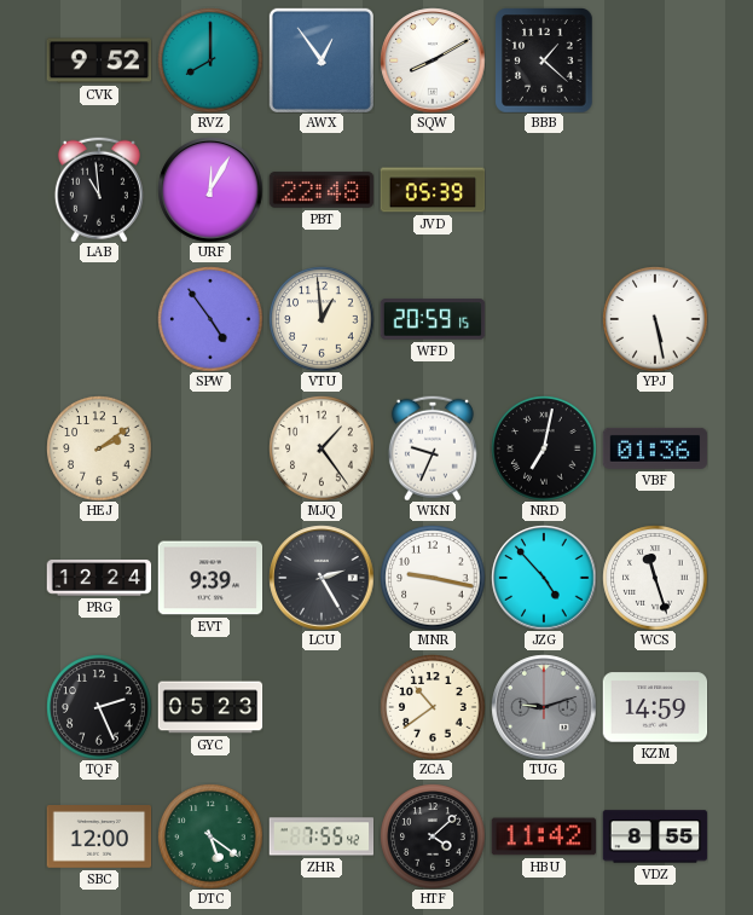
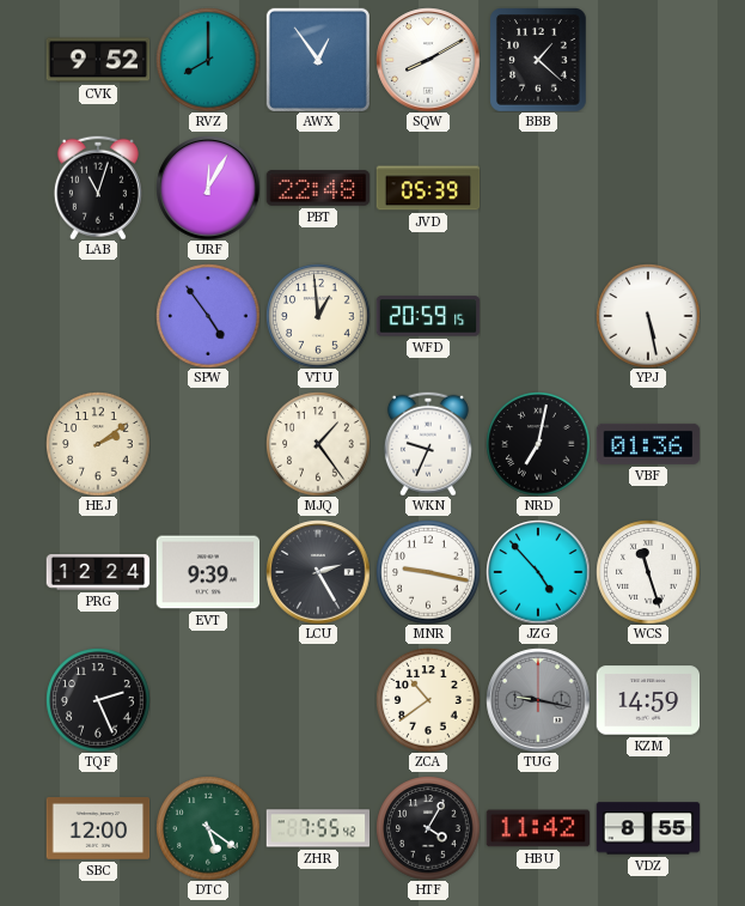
LAB: 10:59 -> 11:03 (98, 188)
GYC: 05:23 -> none (210, 707)
TUG: 9:12 -> 9:17 (538, 700)
HTF: 4:08 -> 4:05 (428, 828)
